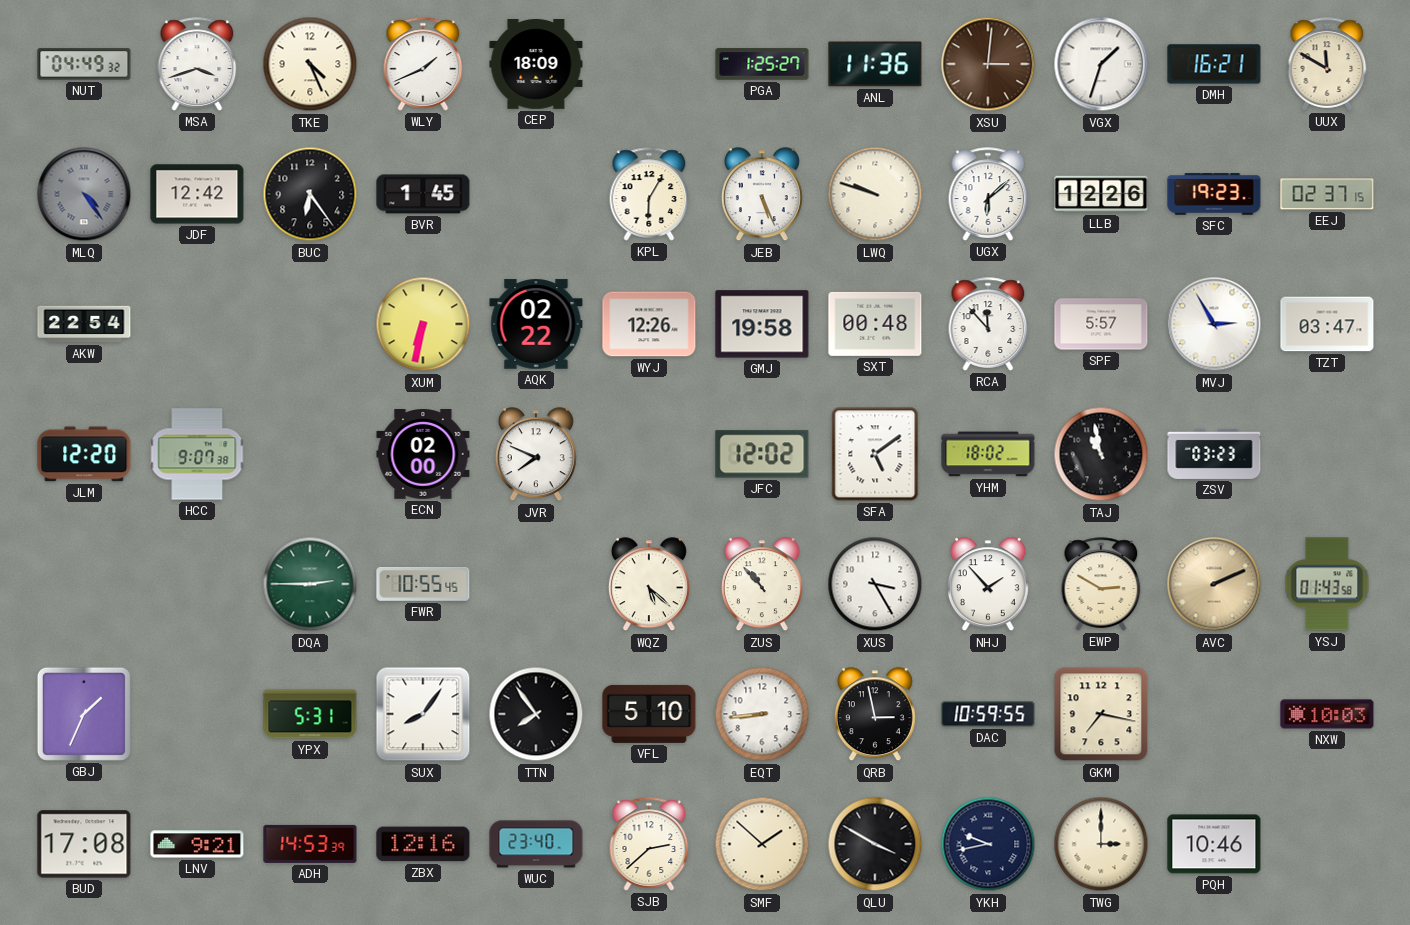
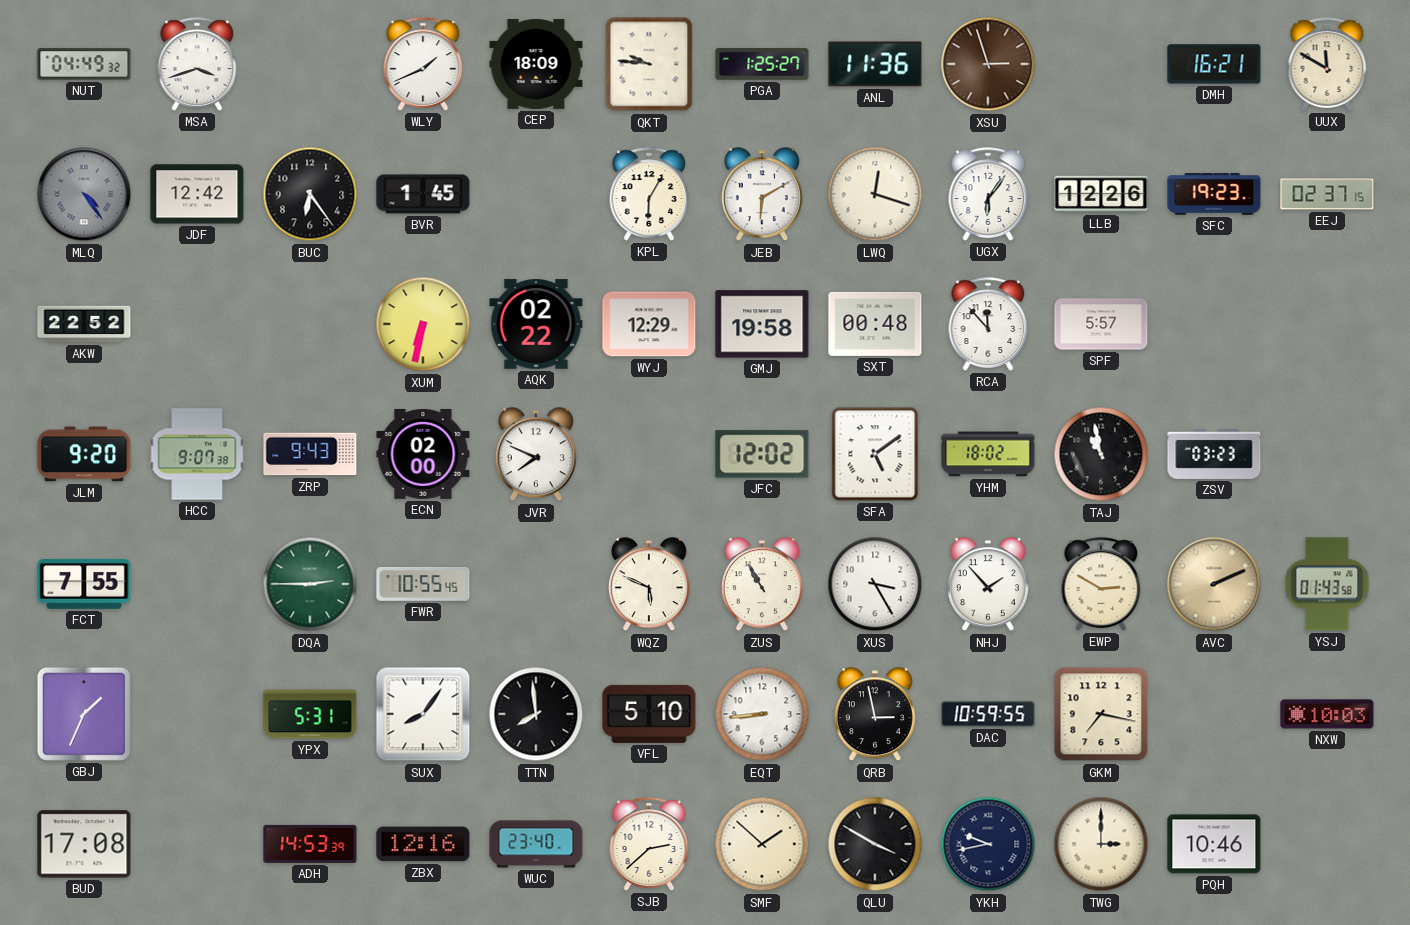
TKE: 4:26 -> none (310, 64)
QKT: none -> 9:46 (649, 64)
XSU: 3:01 -> 2:57 (988, 64)
VGX: 1:33 -> none (1101, 64)
JEB: 5:26 -> 6:10 (762, 195)
LWQ: 9:48 -> 12:18 (875, 194)
UGX: 6:08 -> 6:06 (988, 194)
AKW: 22:54 -> 22:52 (84, 324)
WYJ: 12:26 -> 12:29 (649, 324)
MVJ: 2:55 -> none (1214, 324)
TZT: 03:47 -> none (1327, 324)
JLM: 12:20 -> 9:20 (84, 454)
ZRP: none -> 9:43 (310, 454)
FCT: none -> 7:55 (84, 585)
WQZ: 5:22 -> 5:49 (649, 585)
ZUS: 10:53 -> 10:55 (762, 585)
TTN: 7:54 -> 7:59 (536, 714)
LNV: 9:21 -> none (197, 844)
